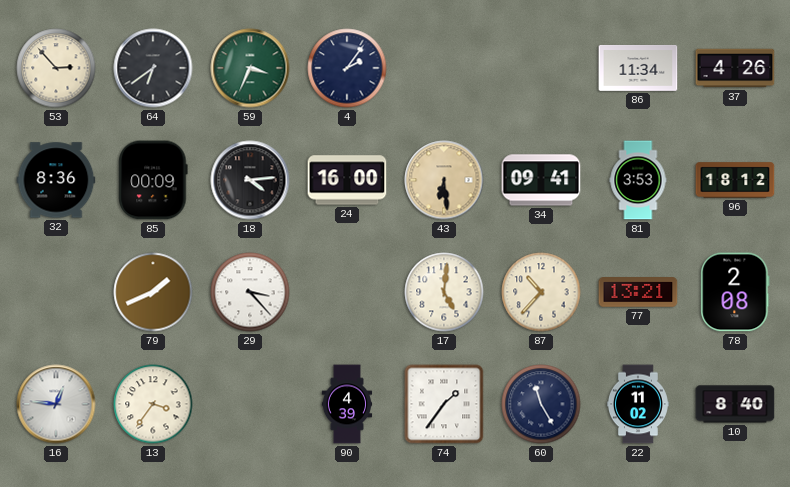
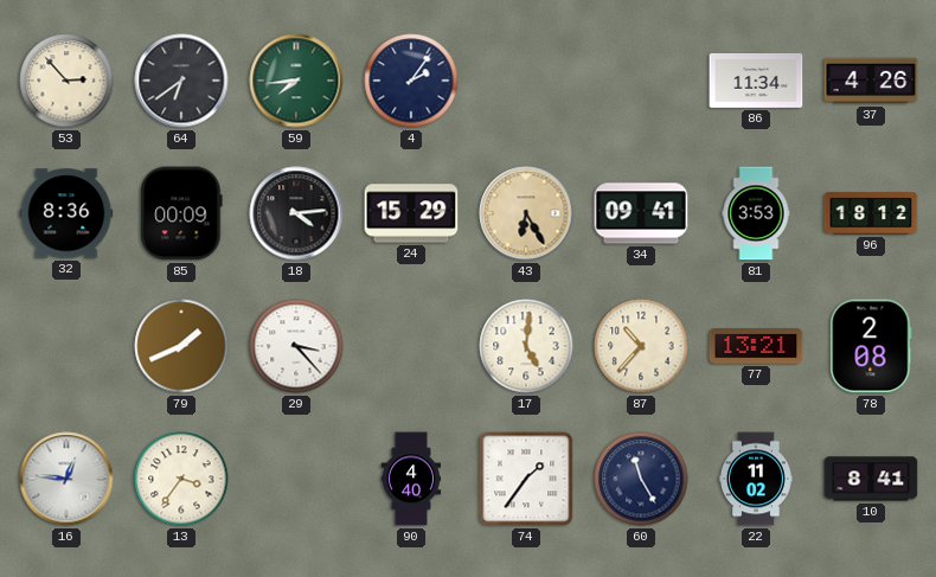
59: 3:34 -> 7:44 (296, 81)
24: 16:00 -> 15:29 (411, 213)
43: 6:29 -> 6:25 (526, 213)
90: 4:39 -> 4:40 (411, 479)
10: 8:40 -> 8:41 (871, 479)
